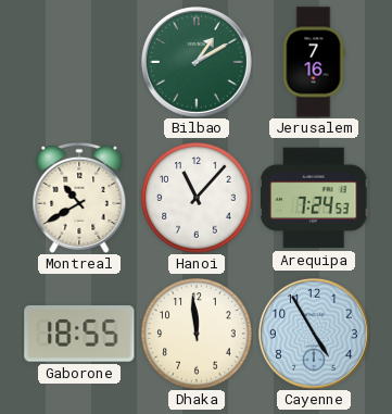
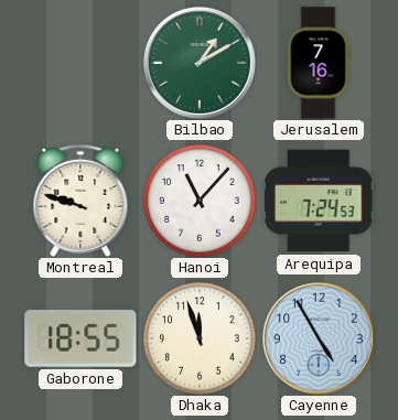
Montreal: 10:40 -> 9:48 (80, 201)
Dhaka: 11:59 -> 11:57 (200, 338)
